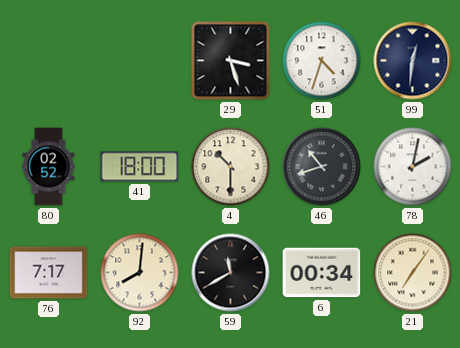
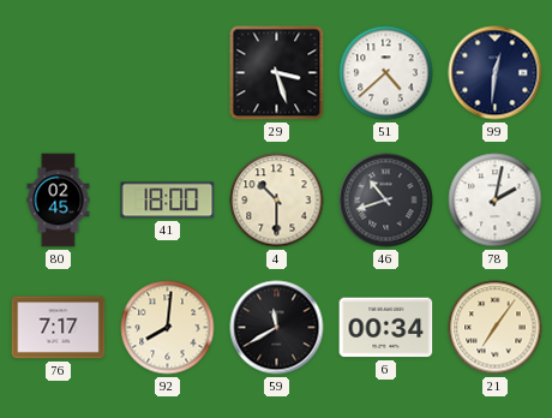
51: 4:33 -> 4:38 (386, 73)
80: 02:52 -> 02:45 (59, 201)
